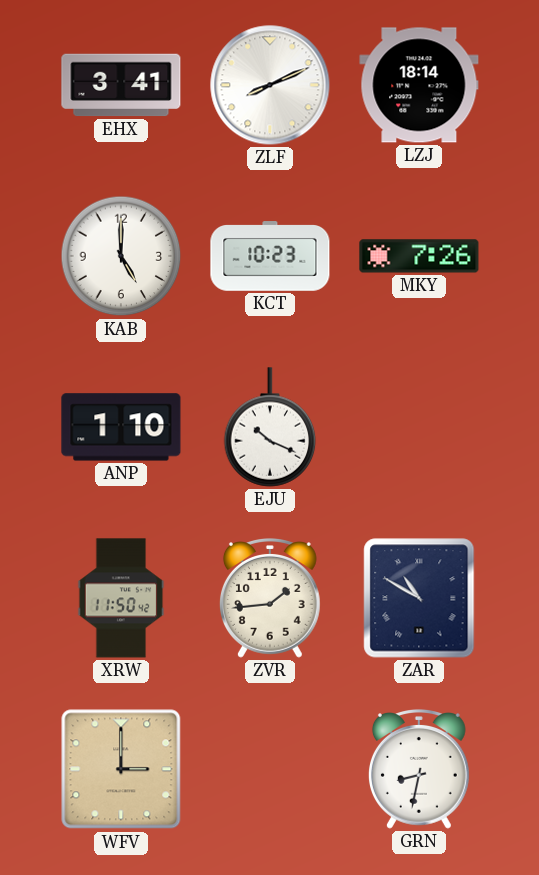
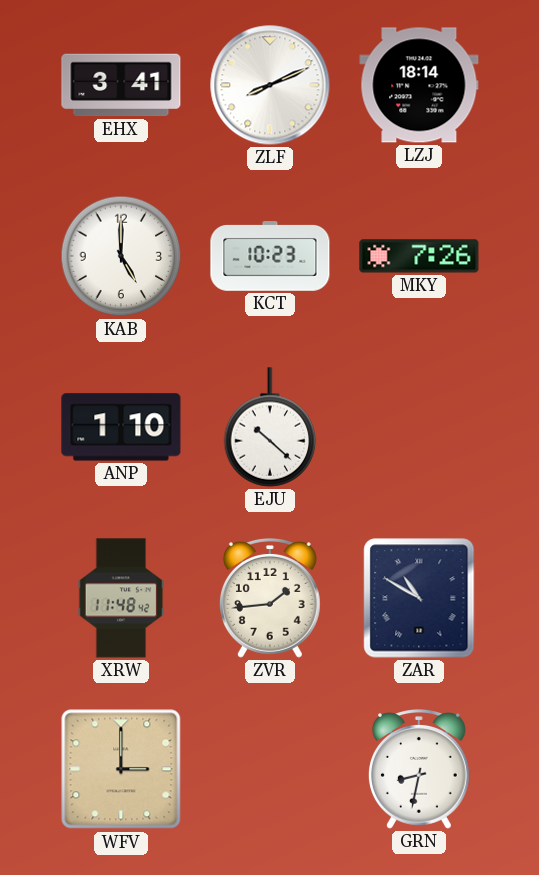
EJU: 10:19 -> 10:22 (270, 427)
XRW: 11:50 -> 11:48 (121, 598)
